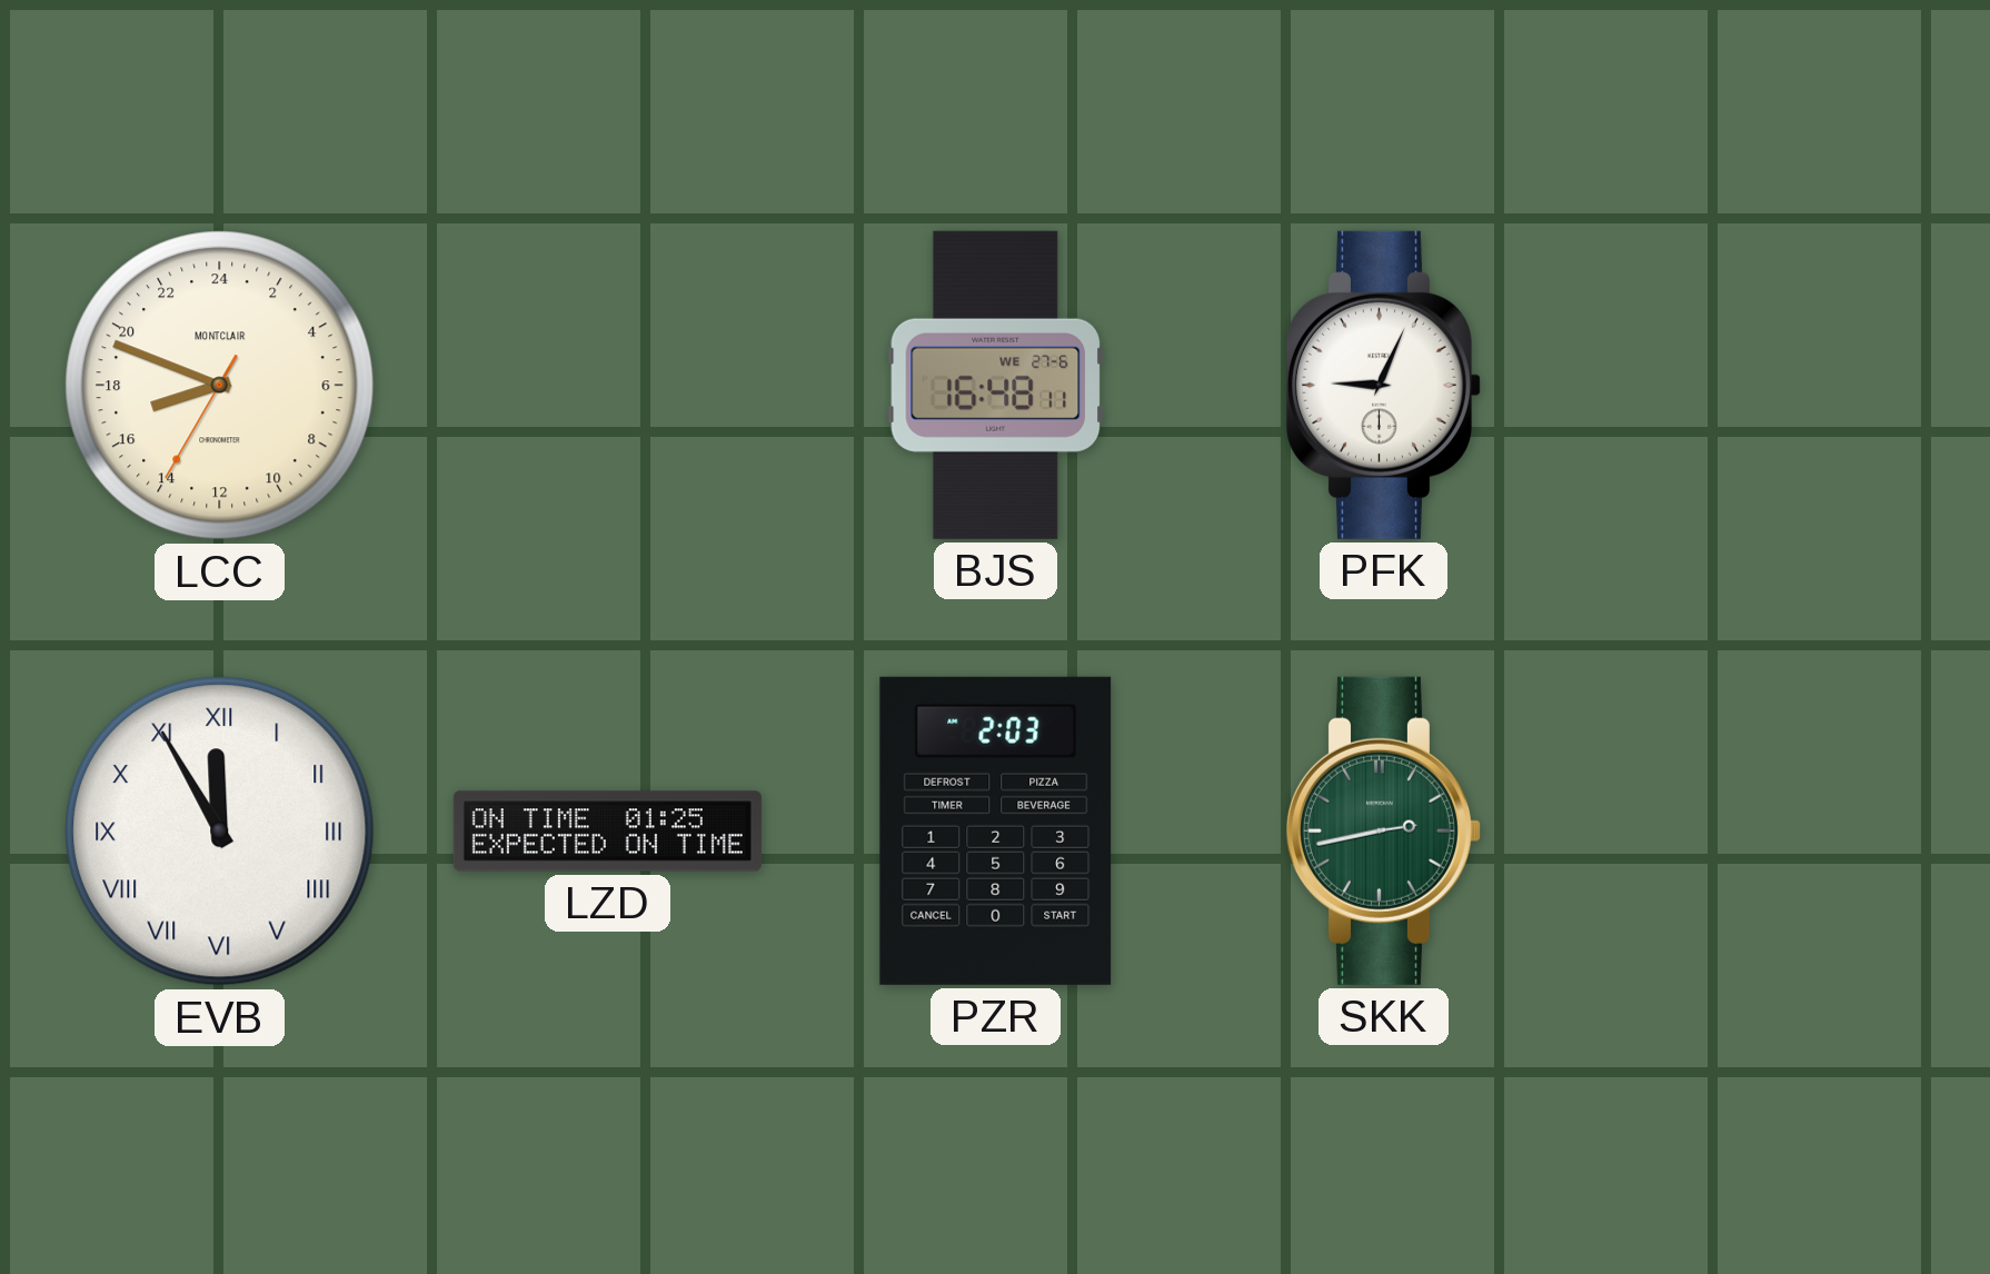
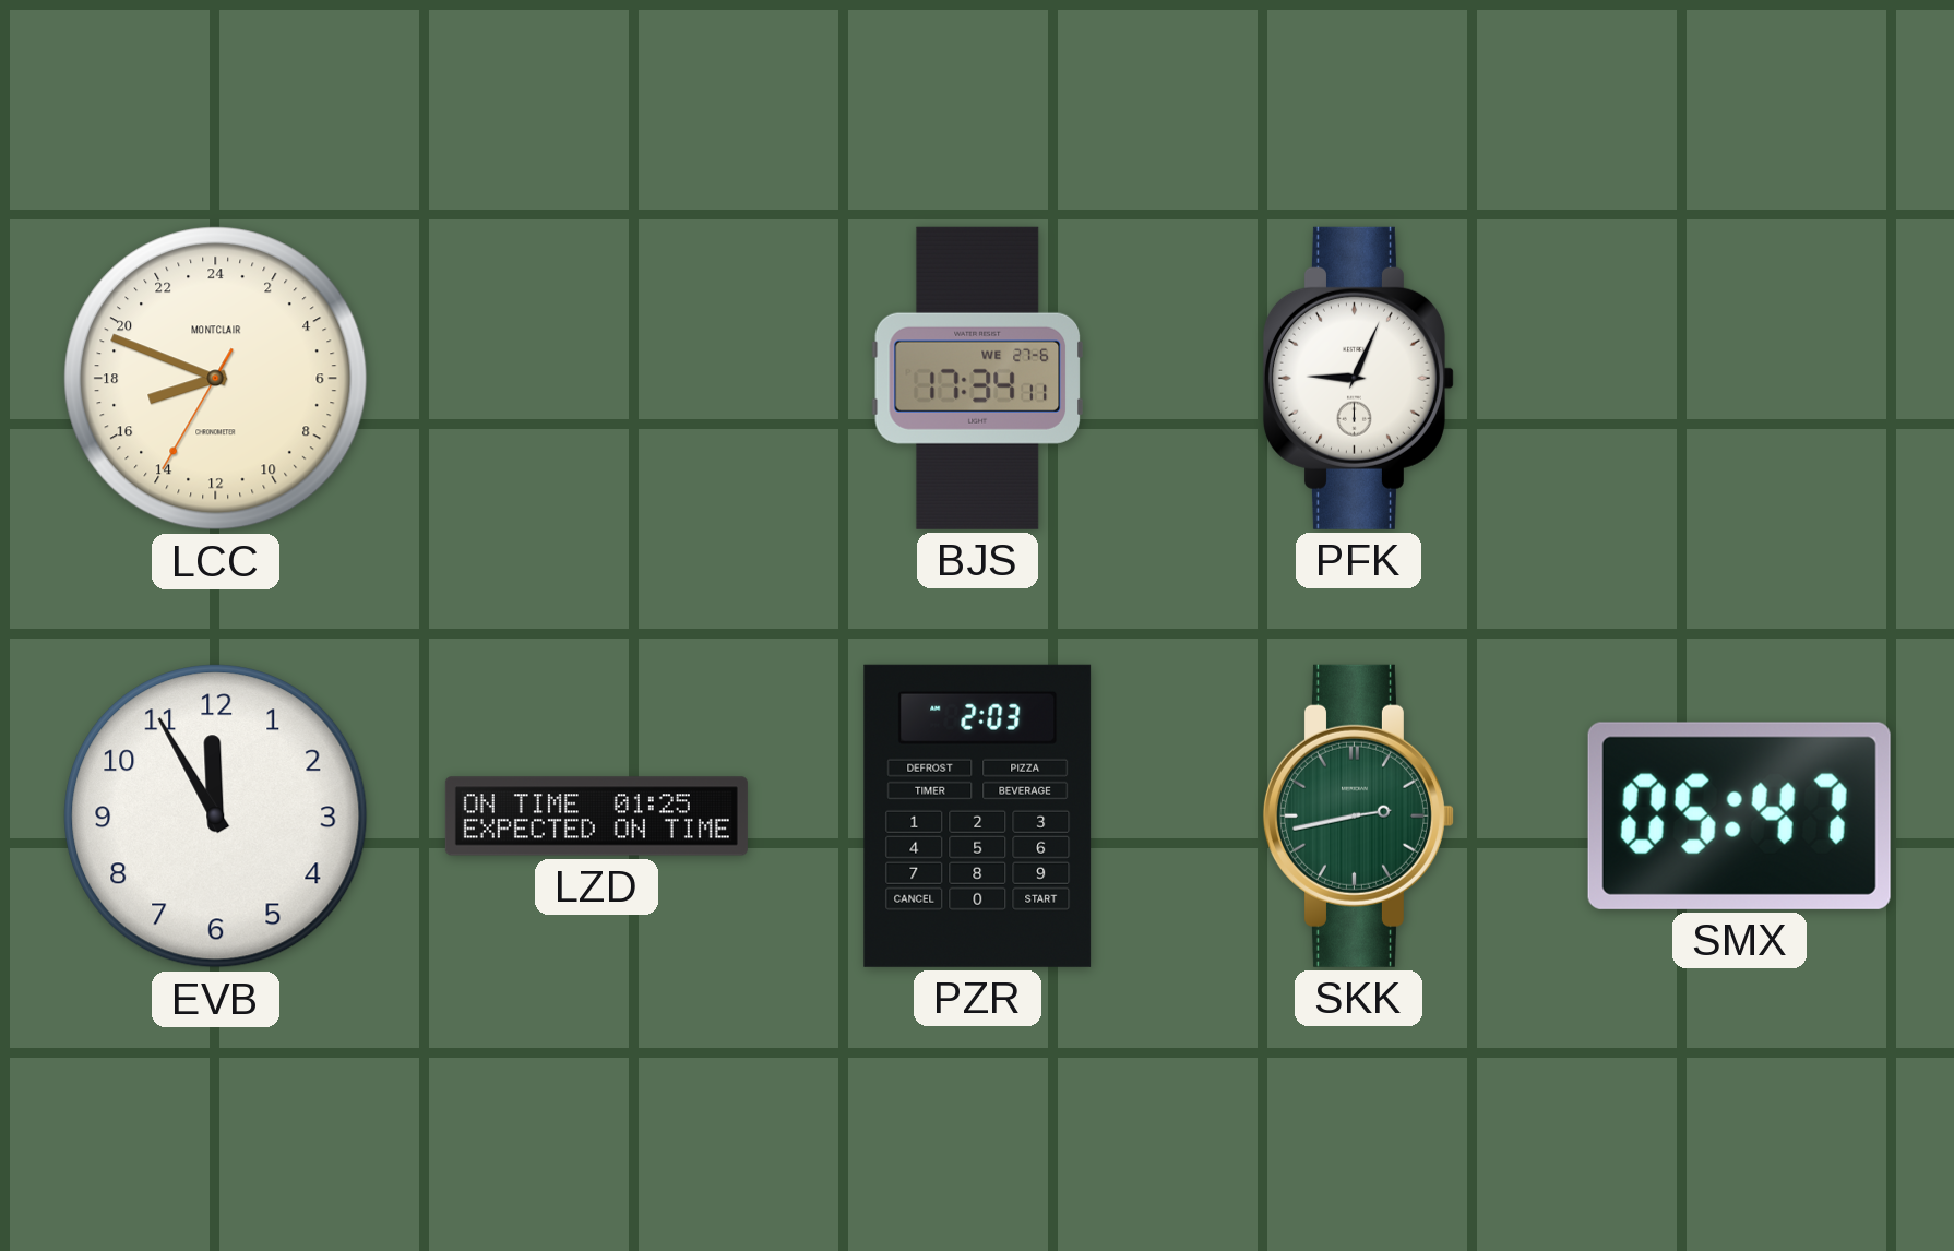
BJS: 16:48 -> 17:34 (977, 378)
EVB numerals: Roman -> Arabic (216, 817)
SMX: none -> 05:47 (1739, 815)
